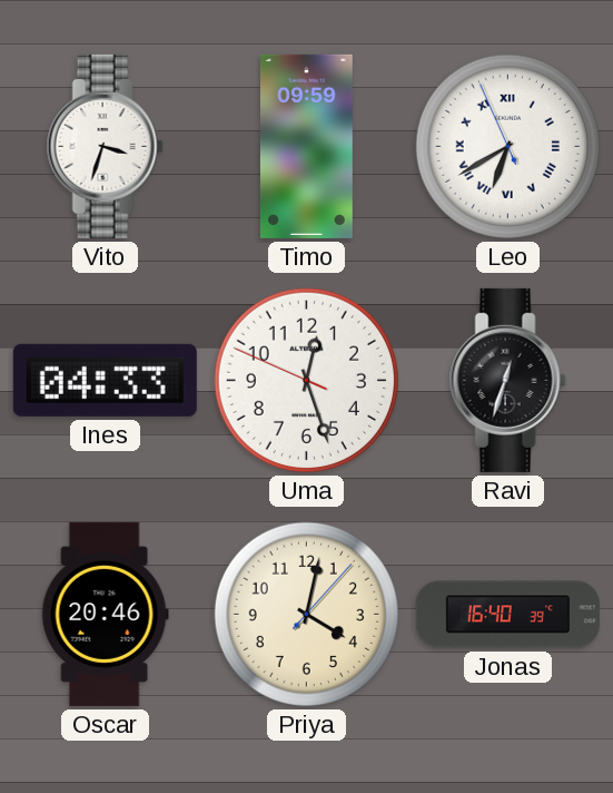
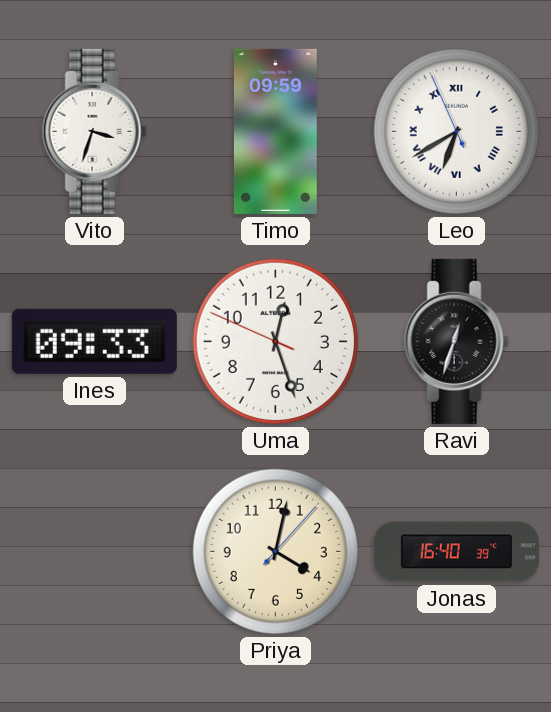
Ines: 04:33 -> 09:33 (94, 341)
Oscar: 20:46 -> none (105, 614)
